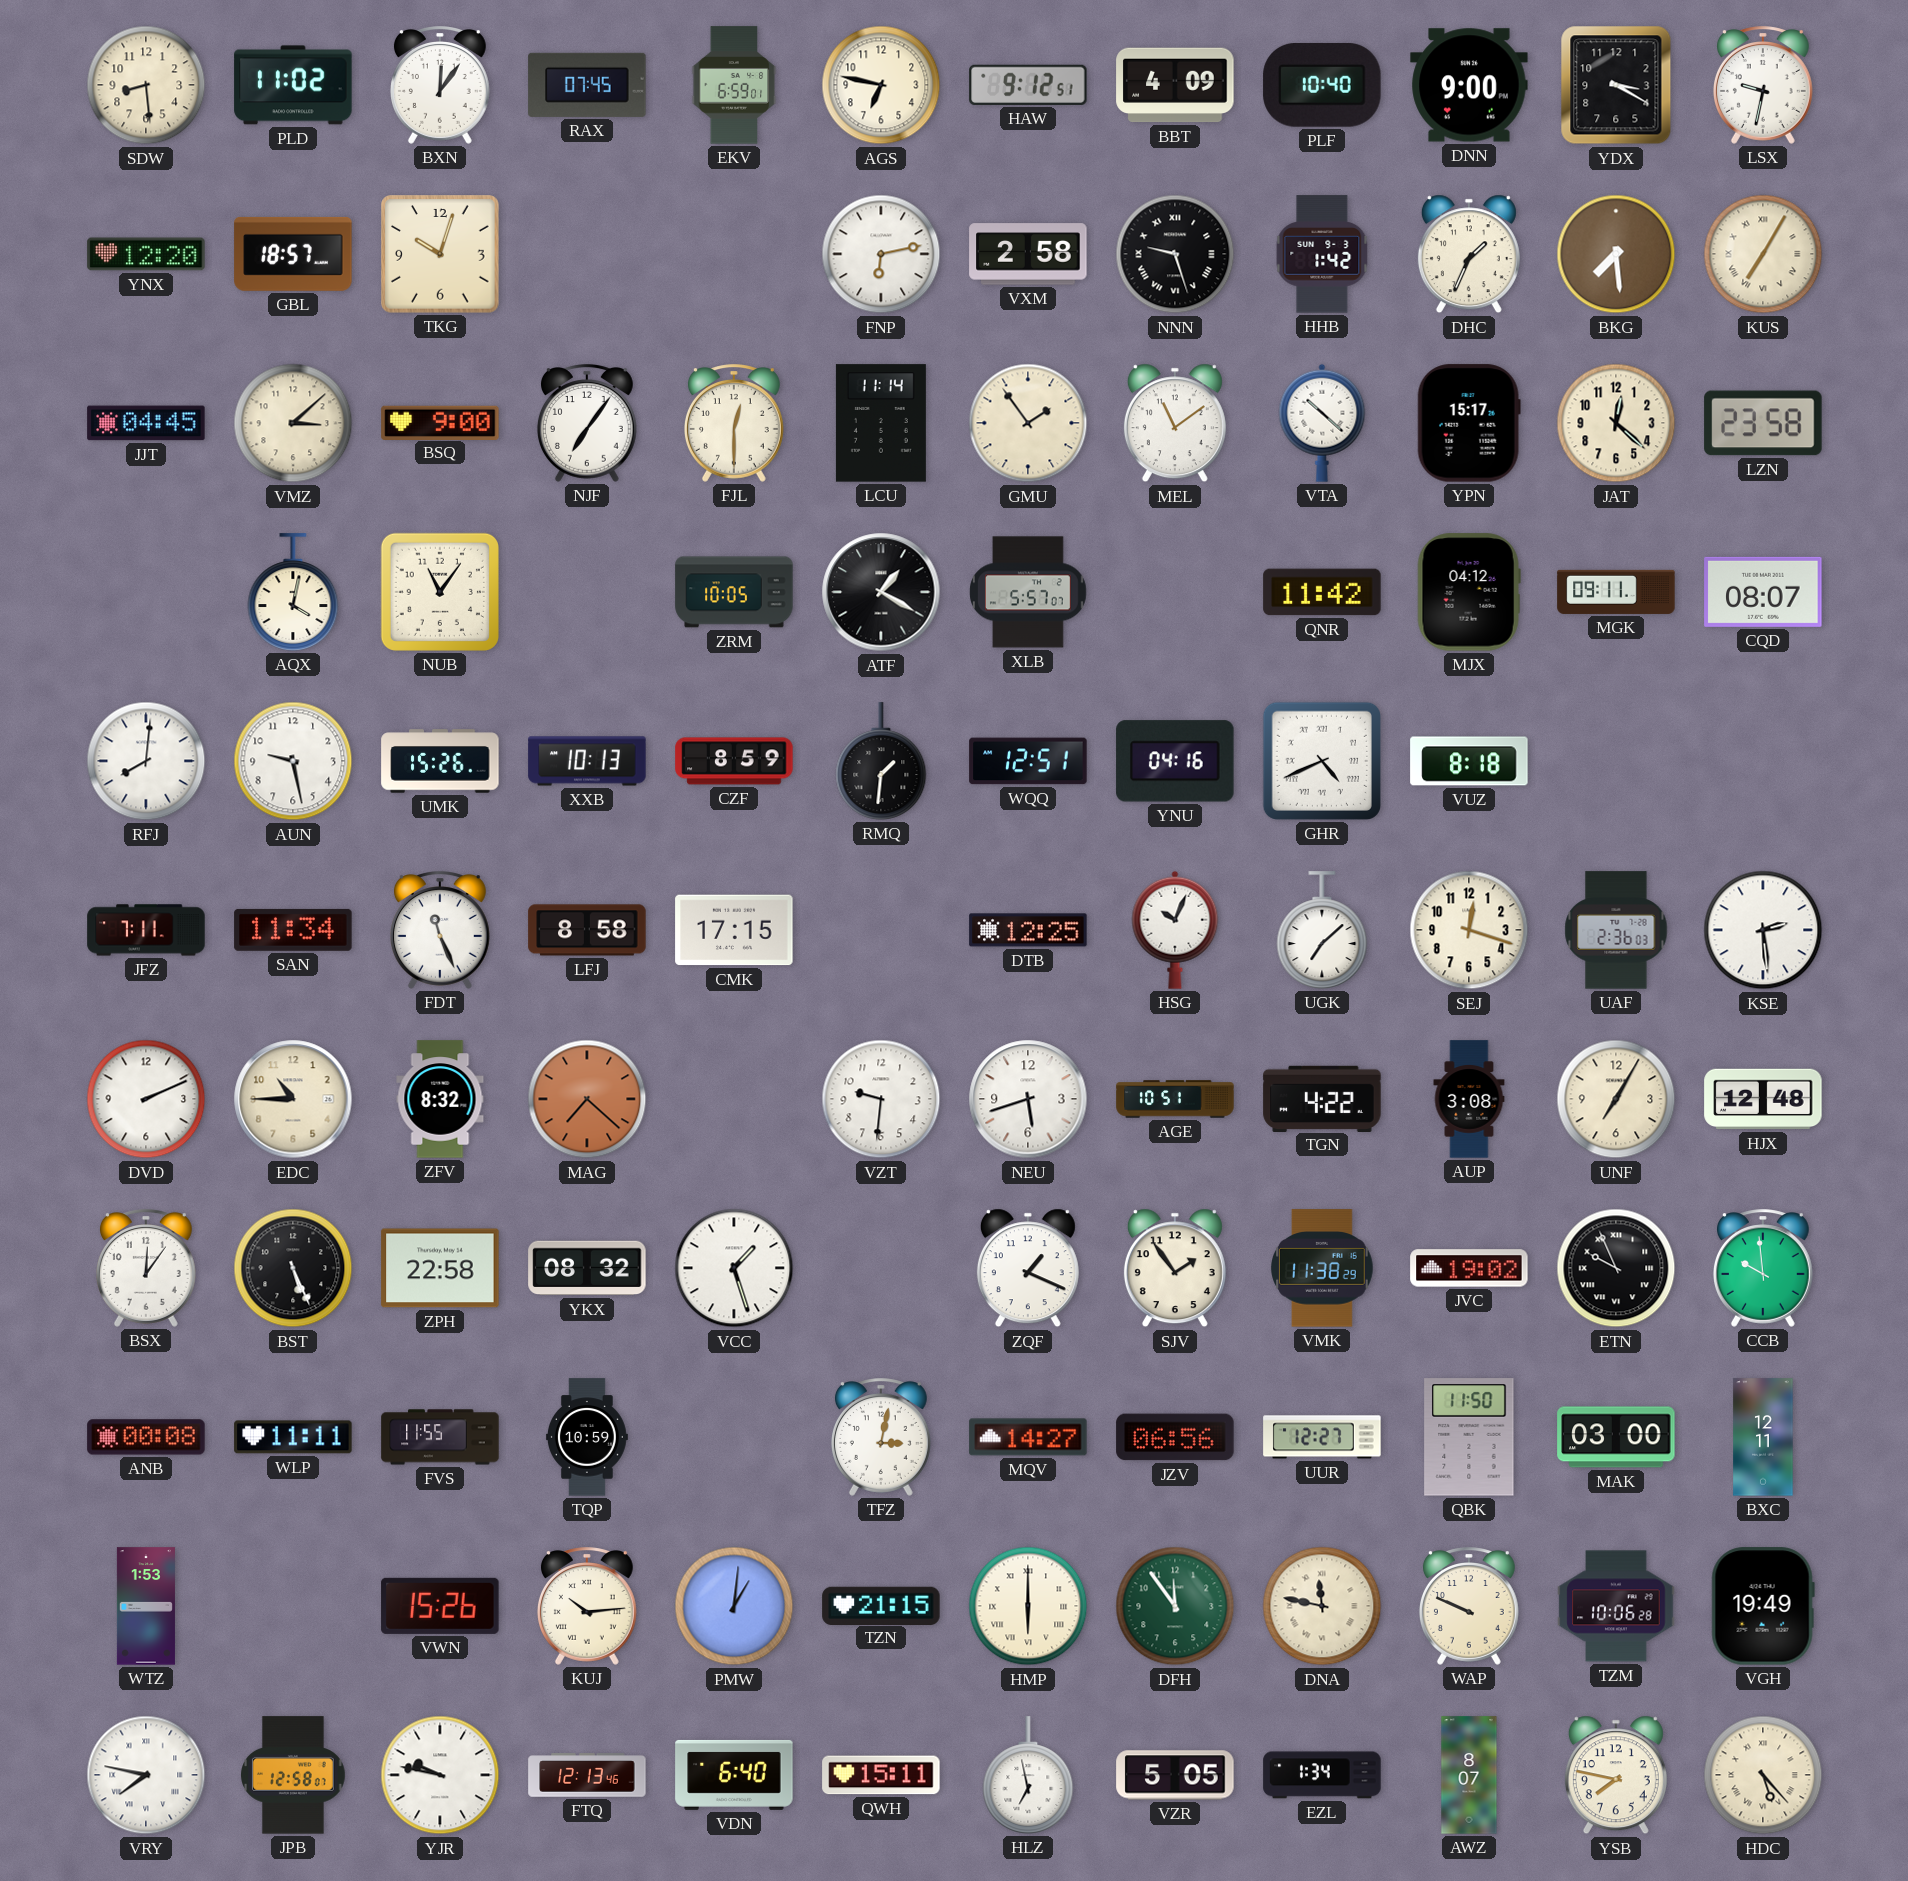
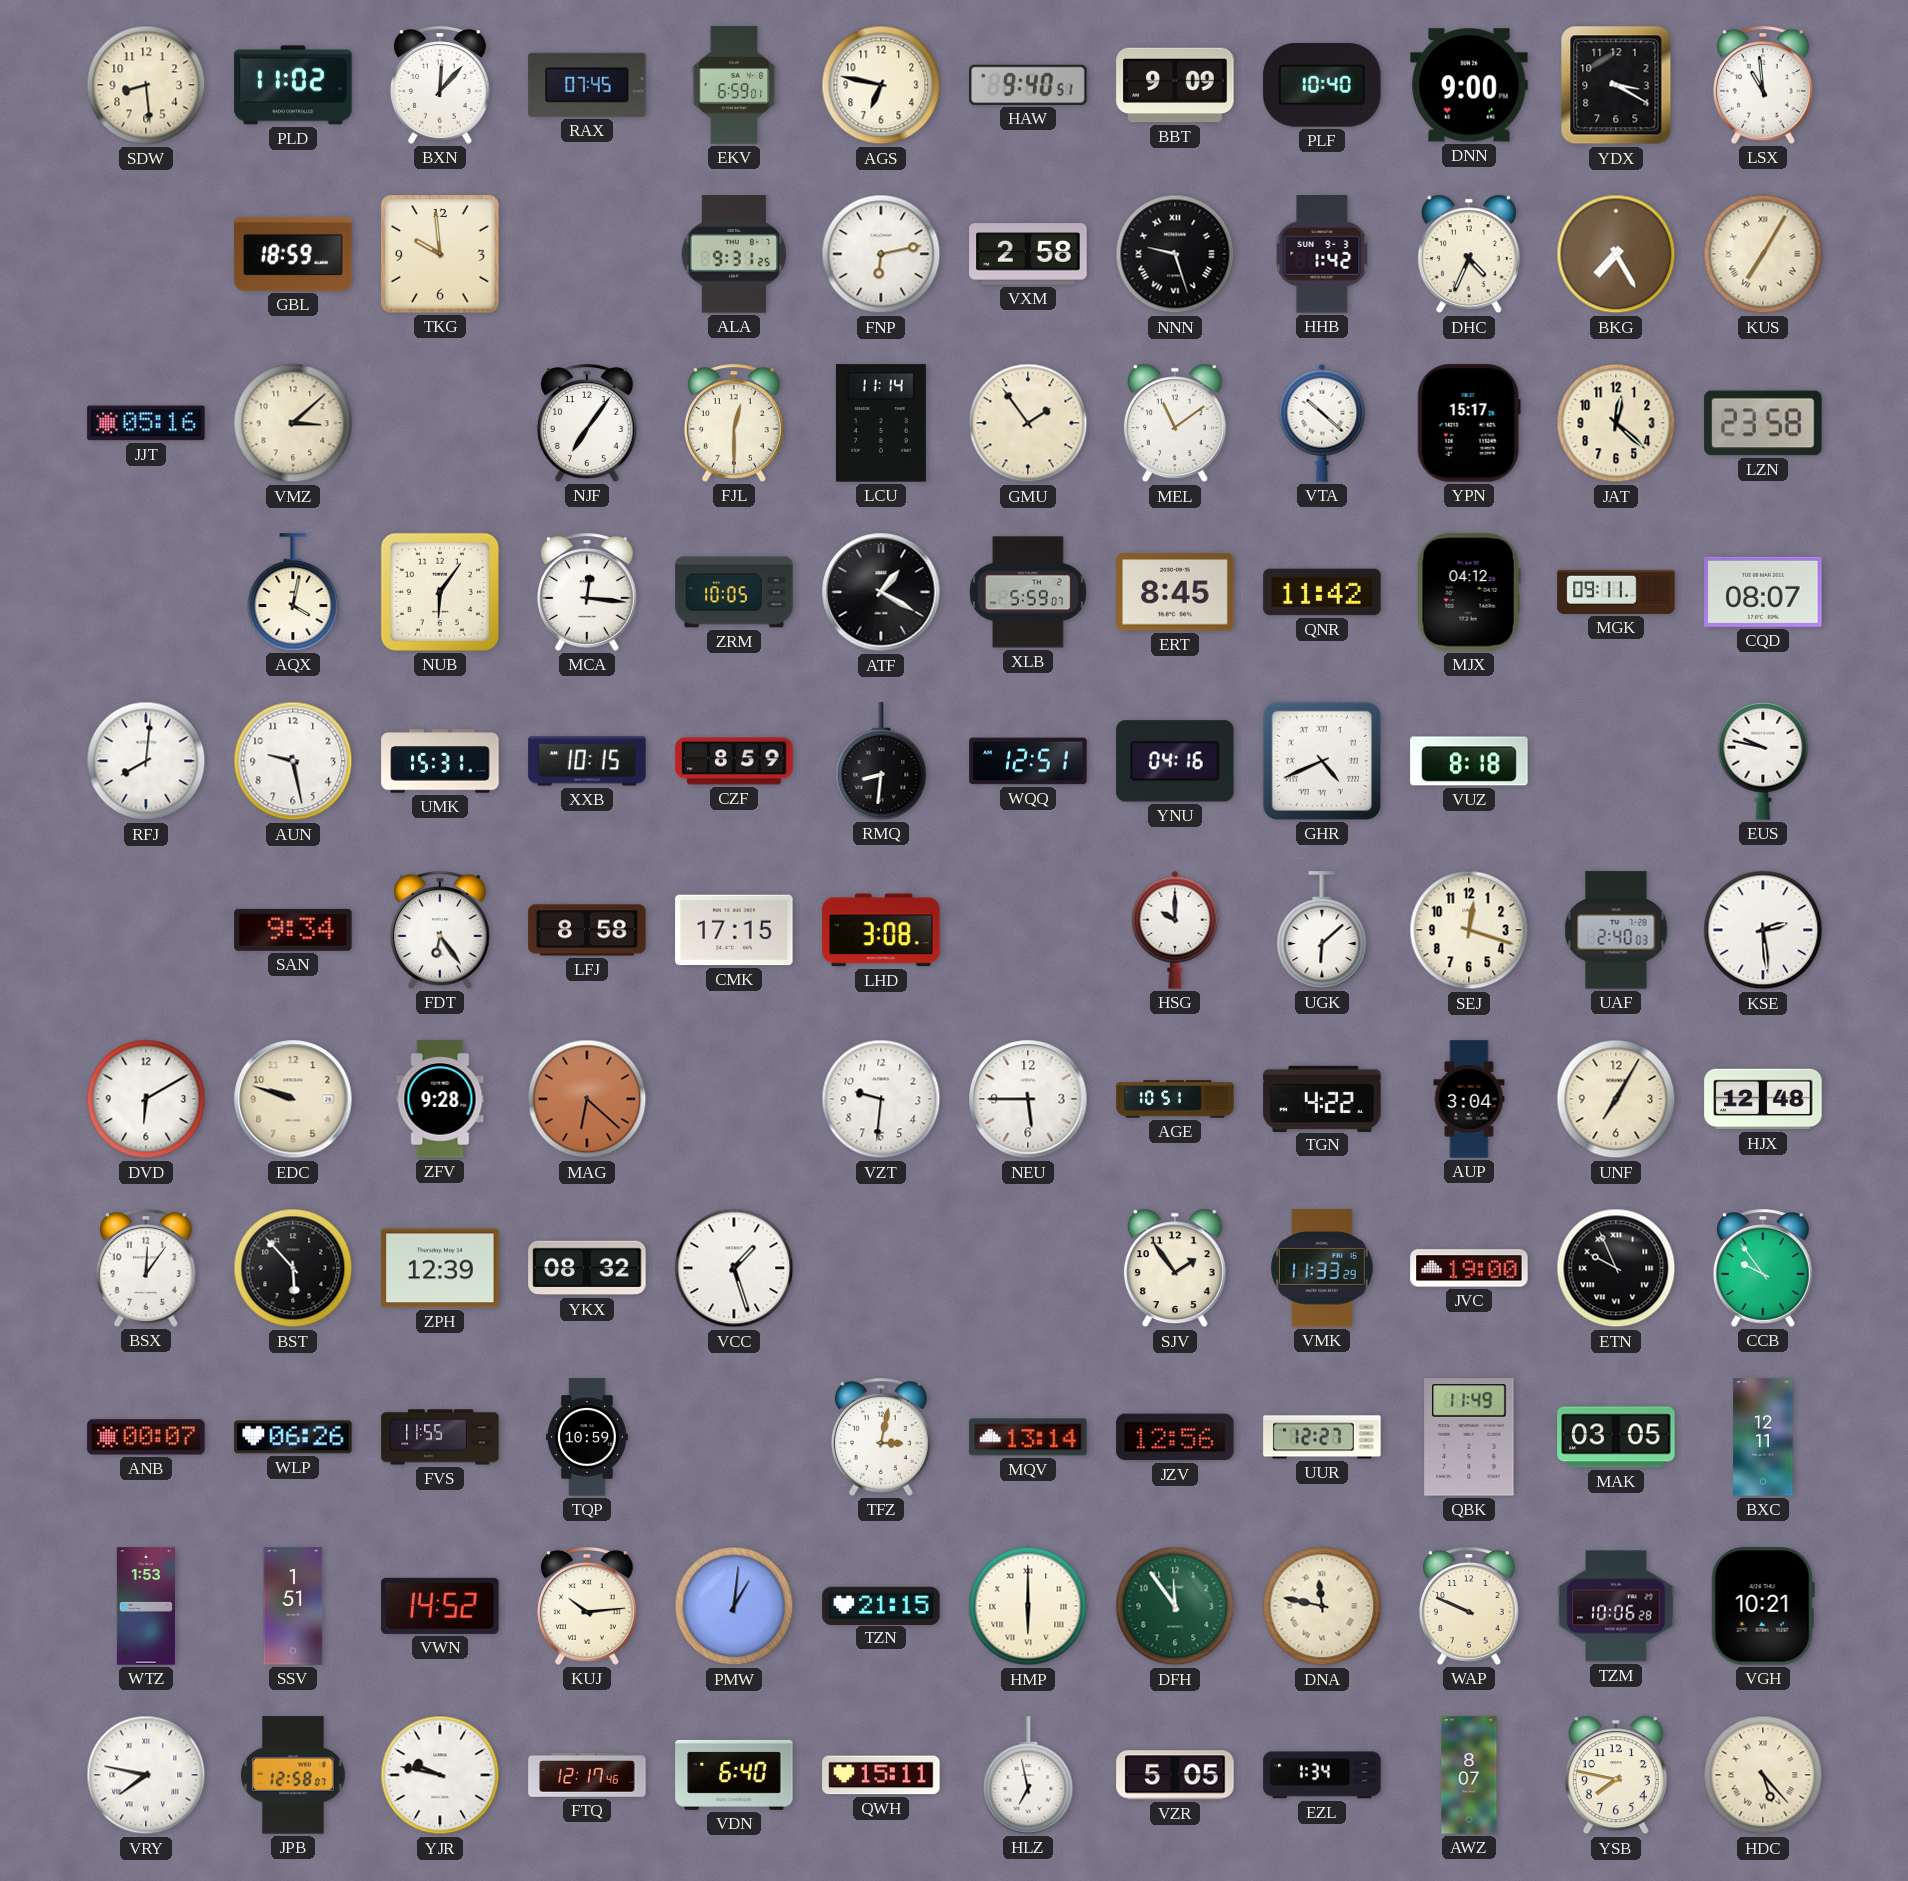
BXN: 12:06 -> 12:07 (440, 85)
HAW: 9:12 -> 9:40 (1028, 85)
BBT: 4:09 -> 9:09 (1175, 85)
LSX: 9:32 -> 10:59 (1763, 85)
YNX: 12:20 -> none (146, 254)
GBL: 18:57 -> 18:59 (293, 254)
TKG: 10:03 -> 9:59 (440, 254)
ALA: none -> 9:31 (734, 254)
DHC: 1:34 -> 4:34 (1469, 254)
BKG: 7:29 -> 7:25 (1616, 254)
JJT: 04:45 -> 05:16 (146, 423)
BSQ: 9:00 -> none (440, 422)
NUB: 11:06 -> 6:06 (440, 592)
MCA: none -> 12:16 (587, 592)
XLB: 5:57 -> 5:59 (1028, 592)
ERT: none -> 8:45 (1175, 592)
UMK: 15:26 -> 15:31 (440, 761)
XXB: 10:13 -> 10:15 (587, 761)
RMQ: 1:31 -> 8:31 (881, 761)
EUS: none -> 9:47 (1763, 761)
JFZ: 7:11 -> none (146, 930)
SAN: 11:34 -> 9:34 (293, 930)
FDT: 11:26 -> 6:24 (440, 930)
LHD: none -> 3:08 (881, 930)
DTB: 12:25 -> none (1028, 930)
HSG: 10:04 -> 10:00 (1175, 930)
UGK: 7:08 -> 6:08 (1322, 930)
UAF: 2:36 -> 2:40 (1616, 930)
DVD: 2:11 -> 6:10 (146, 1099)
EDC: 10:45 -> 9:48 (293, 1099)
ZFV: 8:32 -> 9:28 (440, 1099)
MAG: 7:22 -> 6:22 (587, 1099)
NEU: 5:42 -> 5:45 (1028, 1099)
AUP: 3:08 -> 3:04 (1469, 1099)
BST: 5:26 -> 5:53 (293, 1268)
ZPH: 22:58 -> 12:39 (440, 1268)
ZQF: 1:19 -> none (1028, 1268)
VMK: 11:38 -> 11:33 (1323, 1268)
JVC: 19:02 -> 19:00 (1469, 1268)
CCB: 9:59 -> 9:54 (1763, 1268)
ANB: 00:08 -> 00:07 (146, 1437)
WLP: 11:11 -> 06:26 (293, 1437)
MQV: 14:27 -> 13:14 (1028, 1437)
JZV: 06:56 -> 12:56 (1175, 1437)
QBK: 11:50 -> 11:49 (1469, 1437)
MAK: 03:00 -> 03:05 (1616, 1437)
SSV: none -> 1:51 (293, 1606)
VWN: 15:26 -> 14:52 (440, 1606)
VGH: 19:49 -> 10:21 (1763, 1606)
FTQ: 12:13 -> 12:17 (587, 1775)
